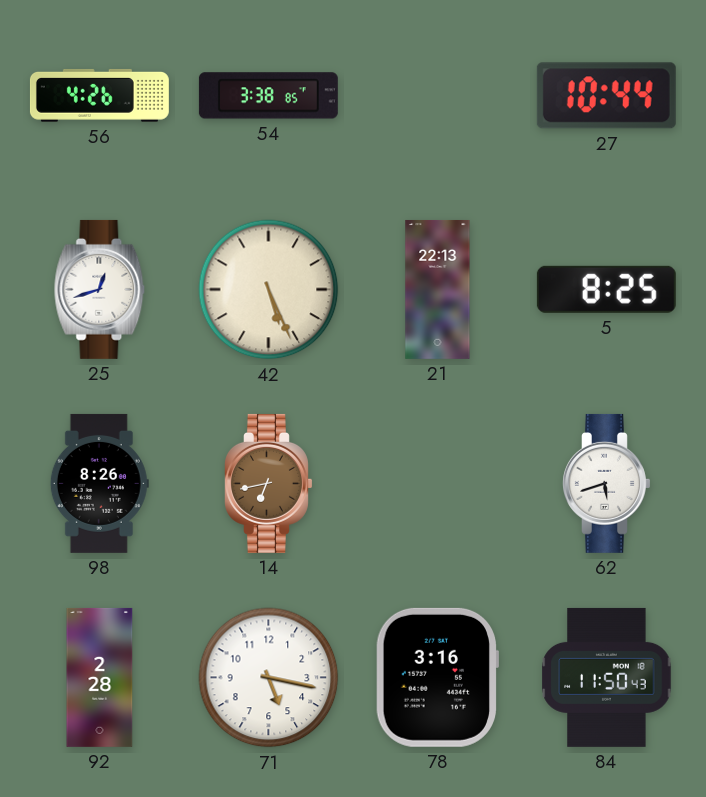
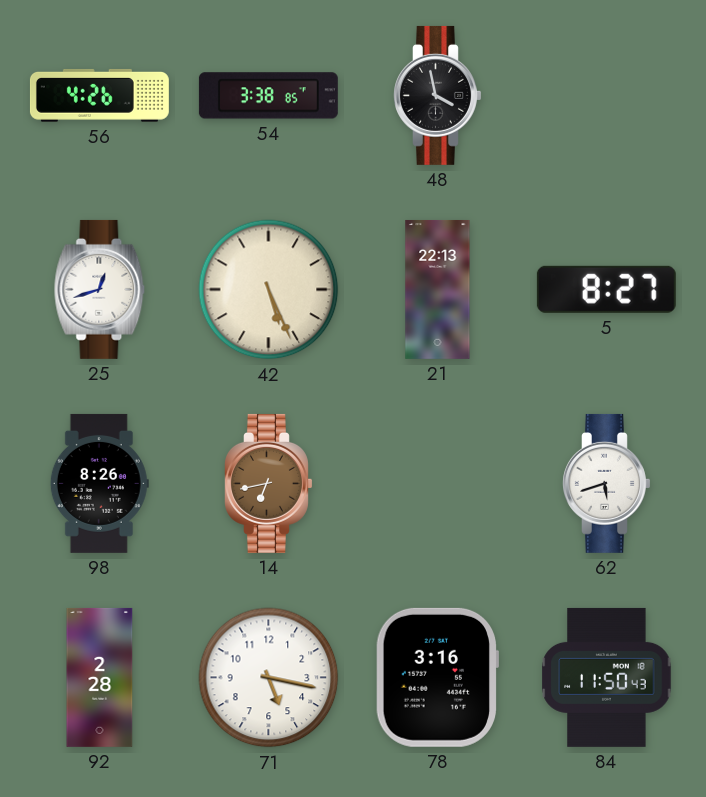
48: none -> 3:58 (438, 95)
27: 10:44 -> none (606, 96)
5: 8:25 -> 8:27 (606, 289)
